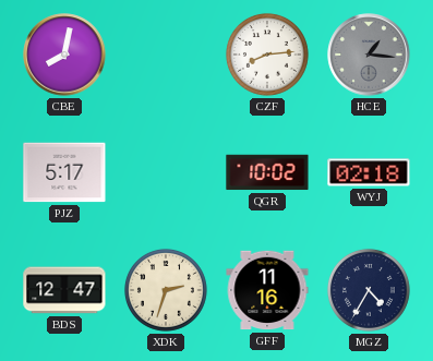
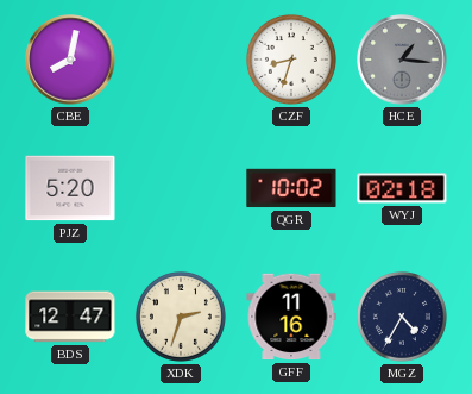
CZF: 8:14 -> 8:33 (291, 60)
PJZ: 5:17 -> 5:20 (70, 188)
